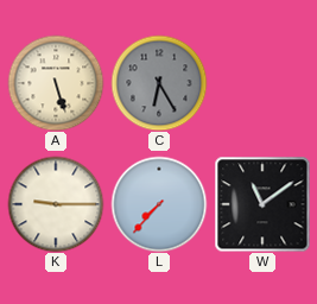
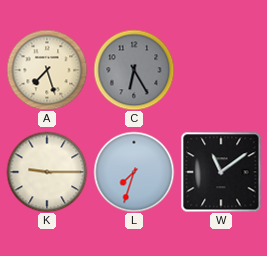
A: 5:27 -> 7:27 (47, 70)
L: 7:37 -> 7:33 (134, 172)
